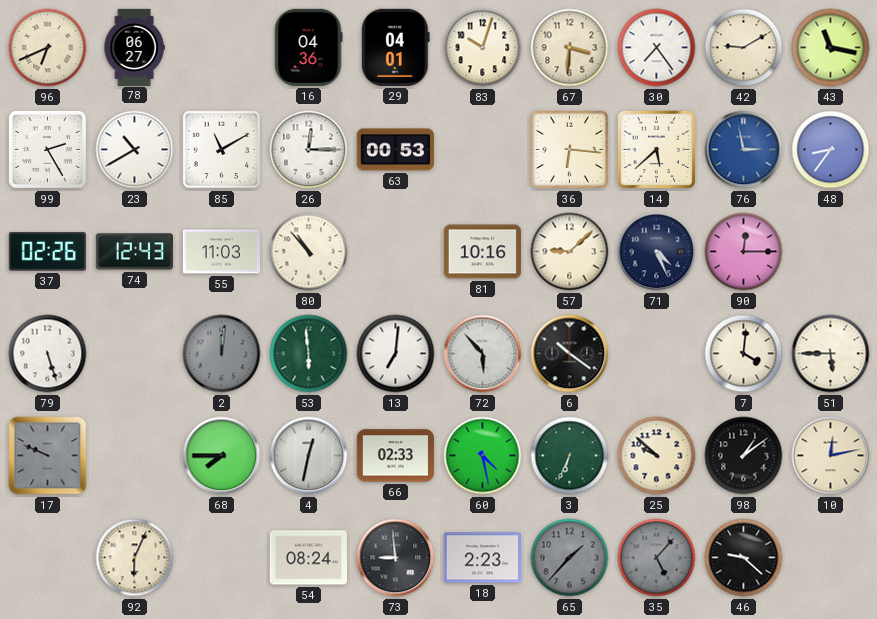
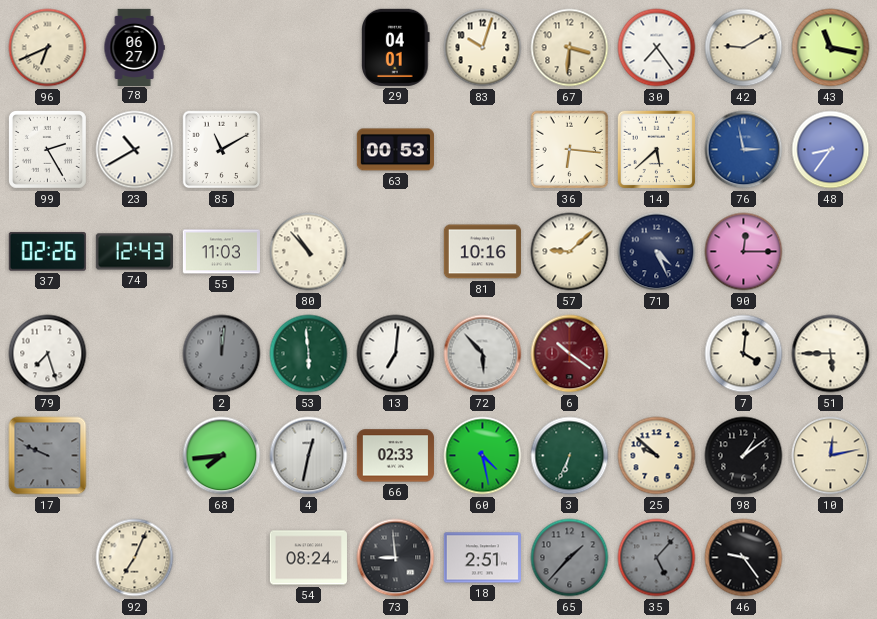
16: 04:36 -> none (308, 47)
26: 12:15 -> none (309, 150)
79: 5:27 -> 7:27 (48, 354)
6 dial: black -> burgundy (570, 354)
68: 7:45 -> 7:44 (222, 456)
92: 6:04 -> 7:04 (135, 558)
18: 2:23 -> 2:51 (482, 558)
46: 9:22 -> 9:24 (744, 558)
